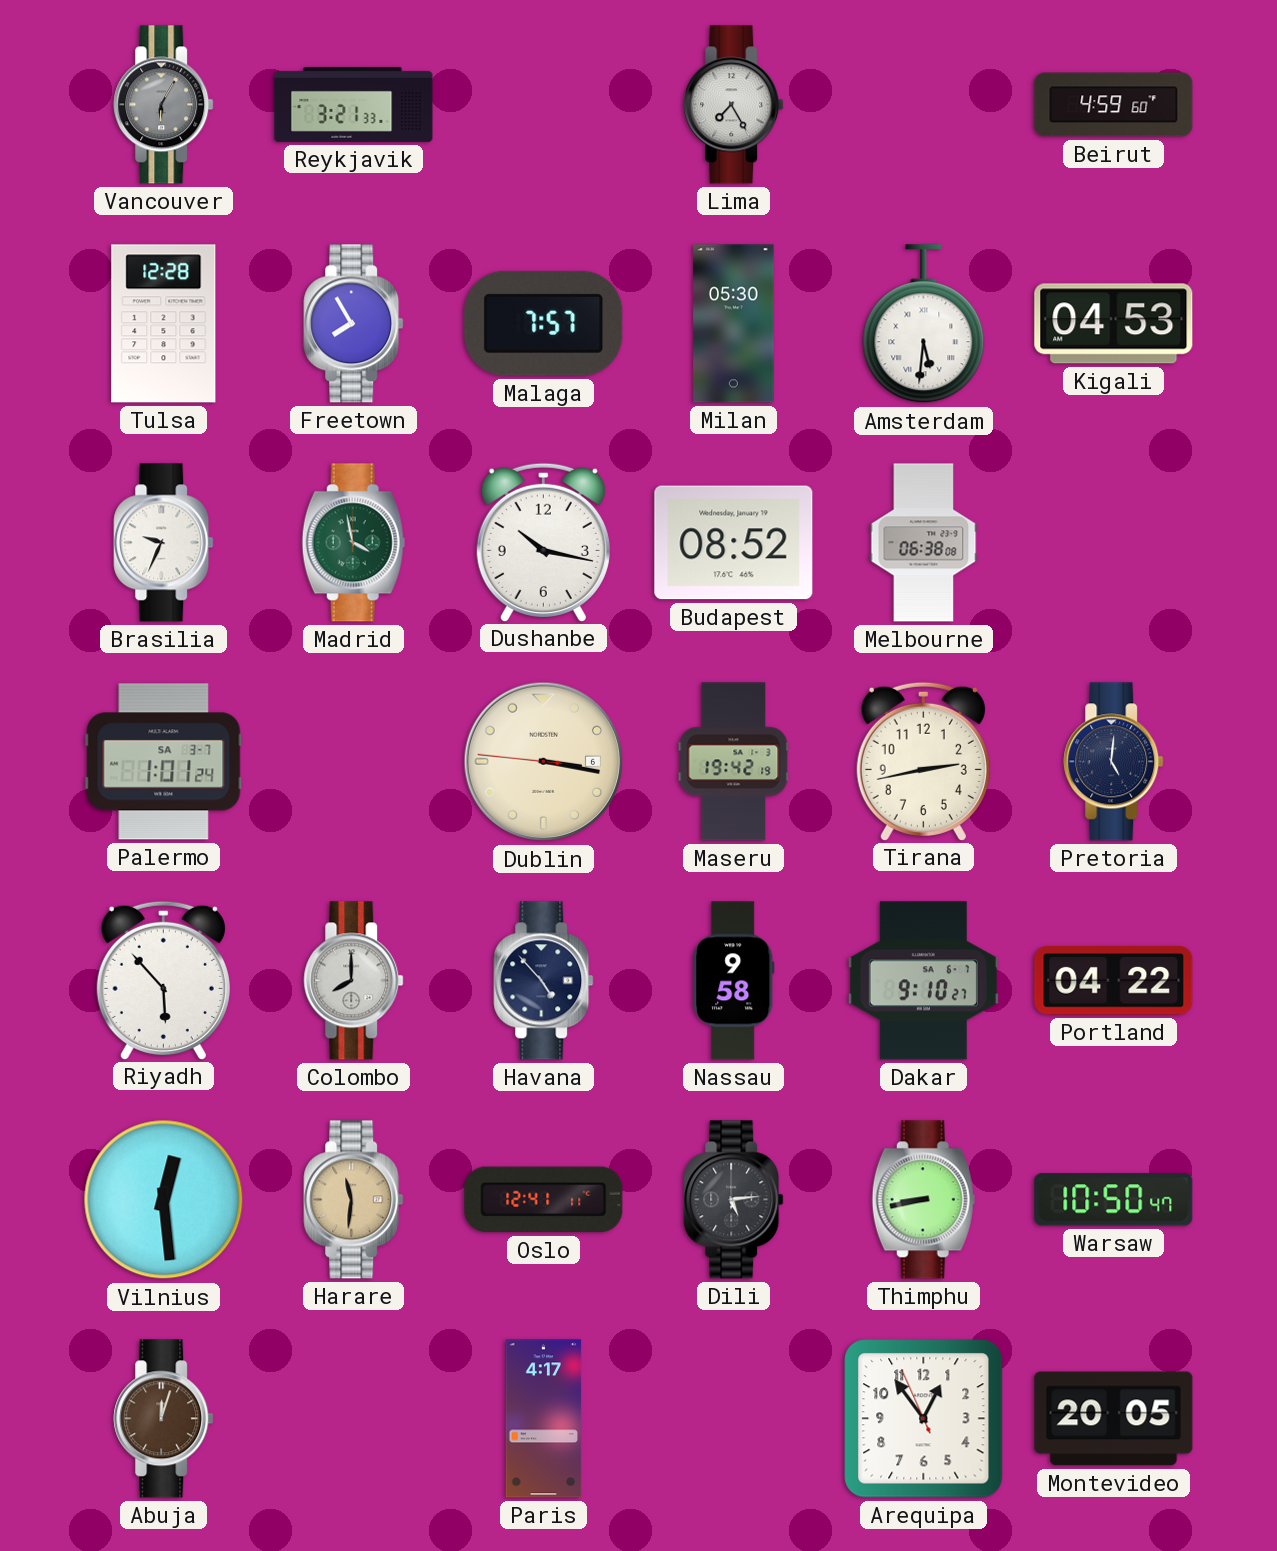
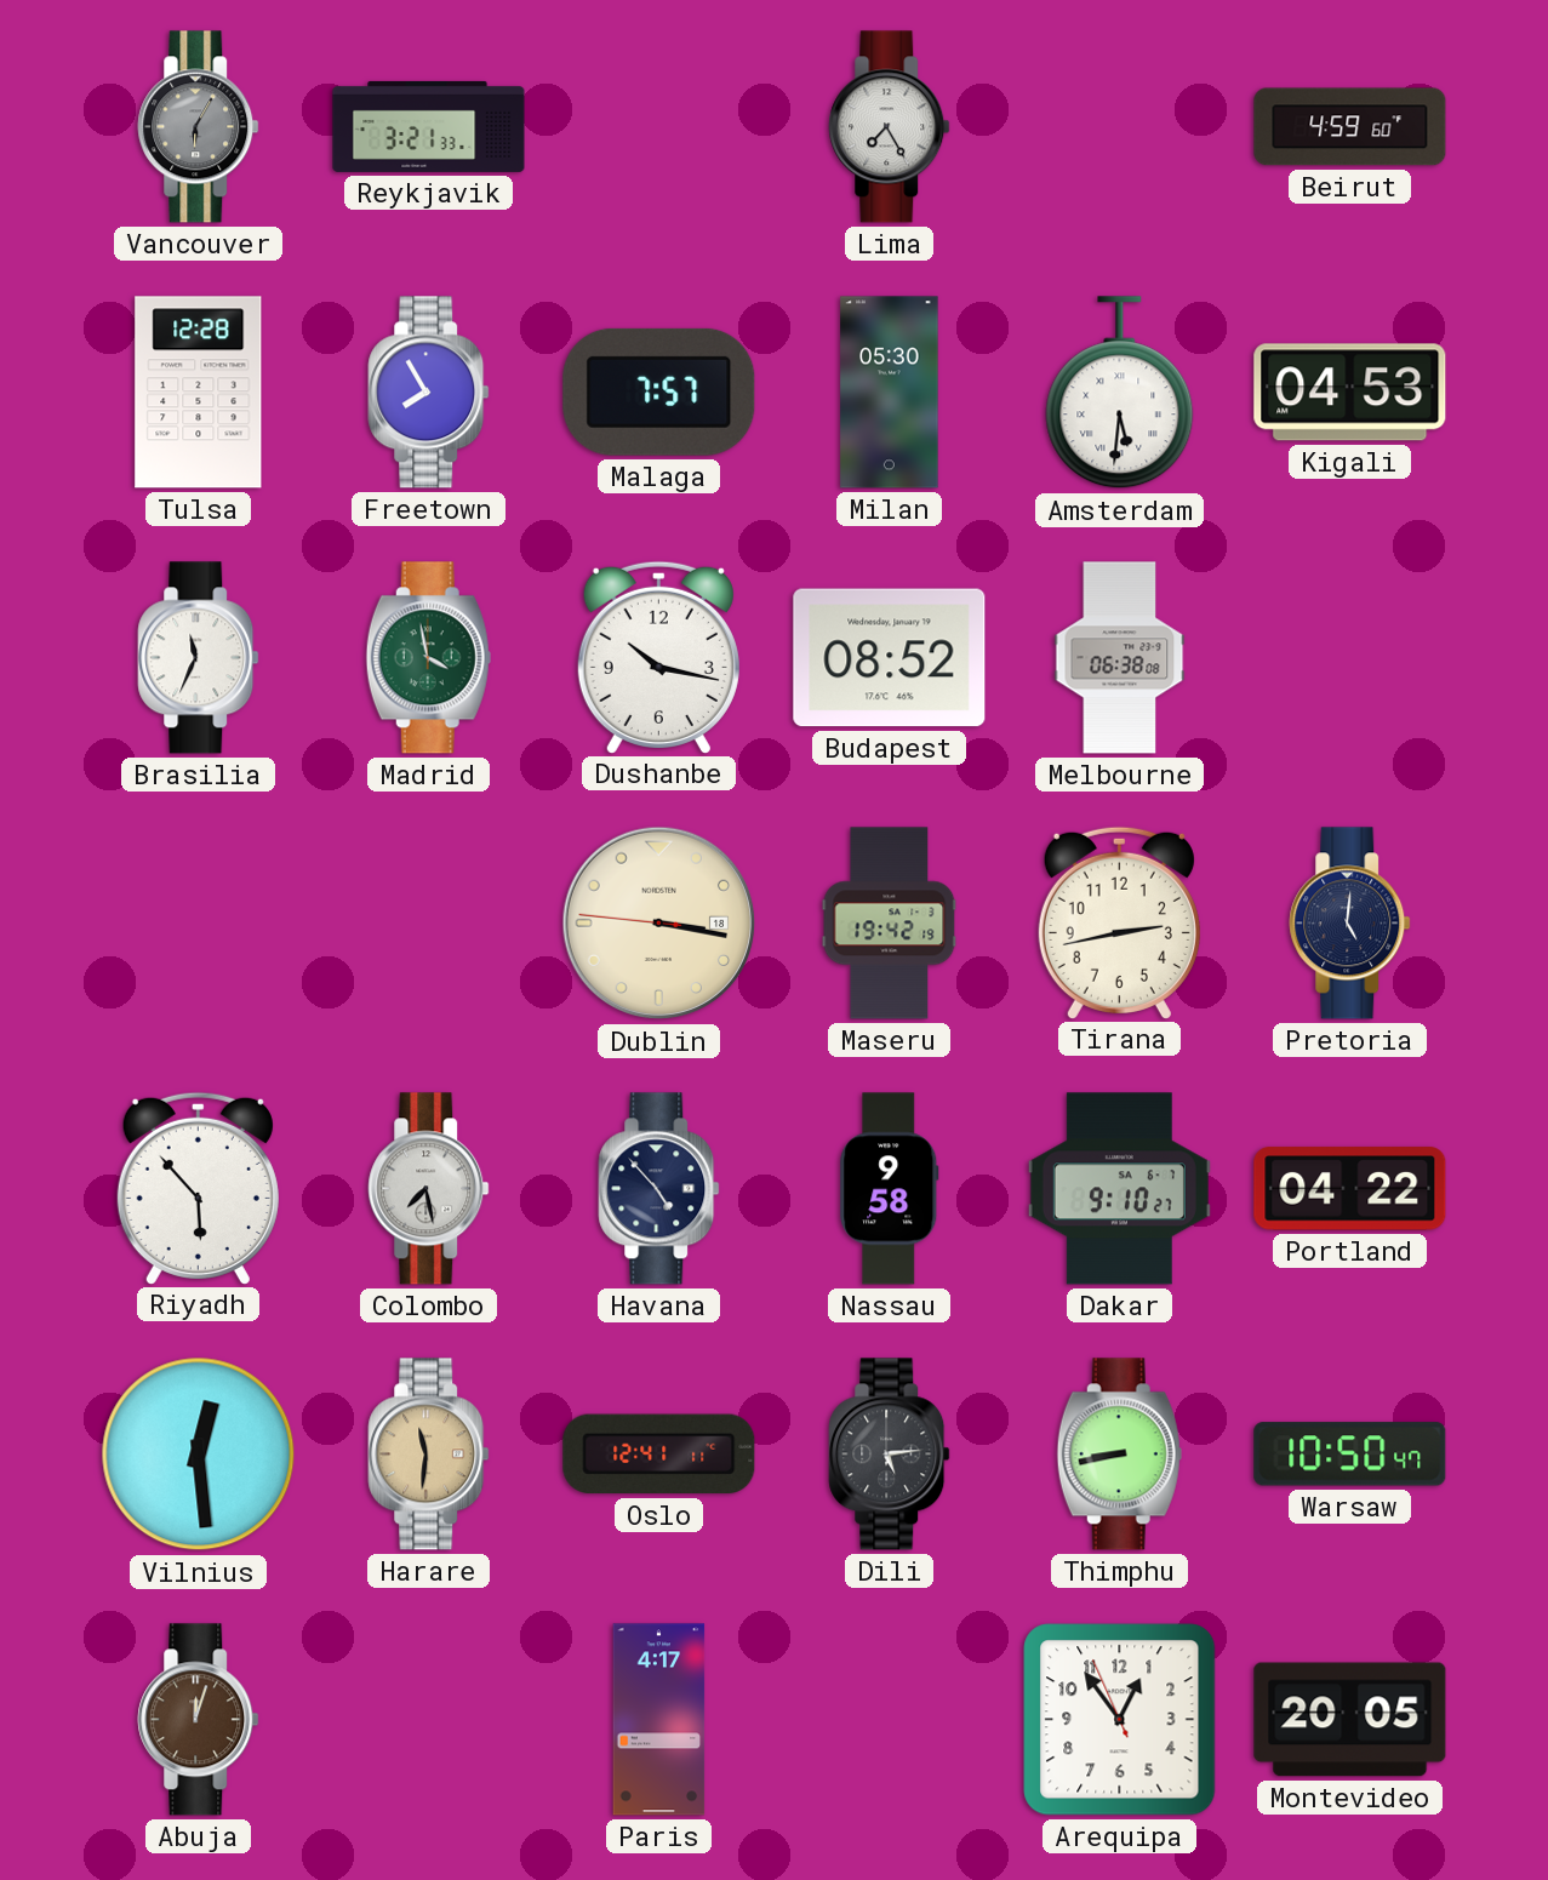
Brasilia: 9:34 -> 11:34 (199, 658)
Palermo: 1:01 -> none (164, 762)
Dublin date: 6 -> 18 (659, 924)
Colombo: 8:00 -> 7:28 (429, 1189)
